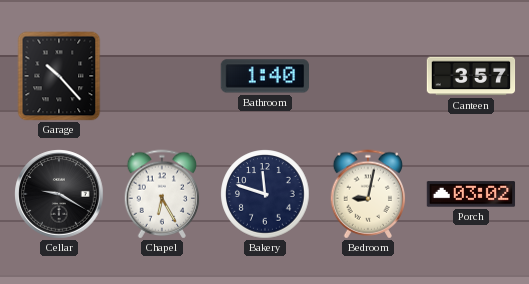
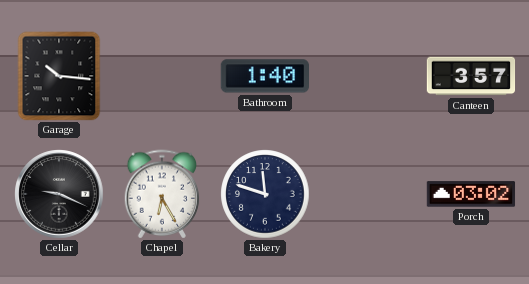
Garage: 10:23 -> 10:16 (59, 76)
Cellar: 9:20 -> 9:19 (59, 194)
Bedroom: 9:02 -> none (368, 194)
